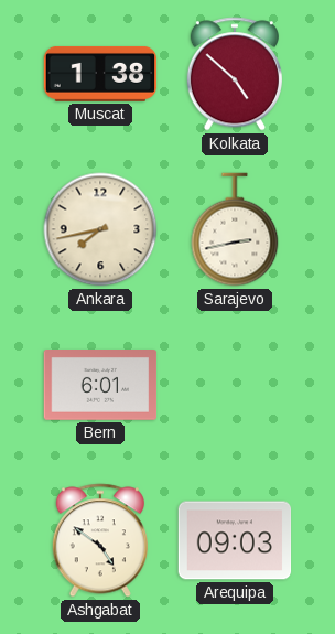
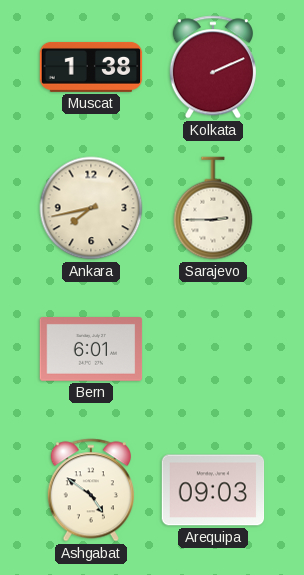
Kolkata: 4:52 -> 2:11 (213, 67)
Sarajevo: 2:43 -> 2:45 (213, 208)
